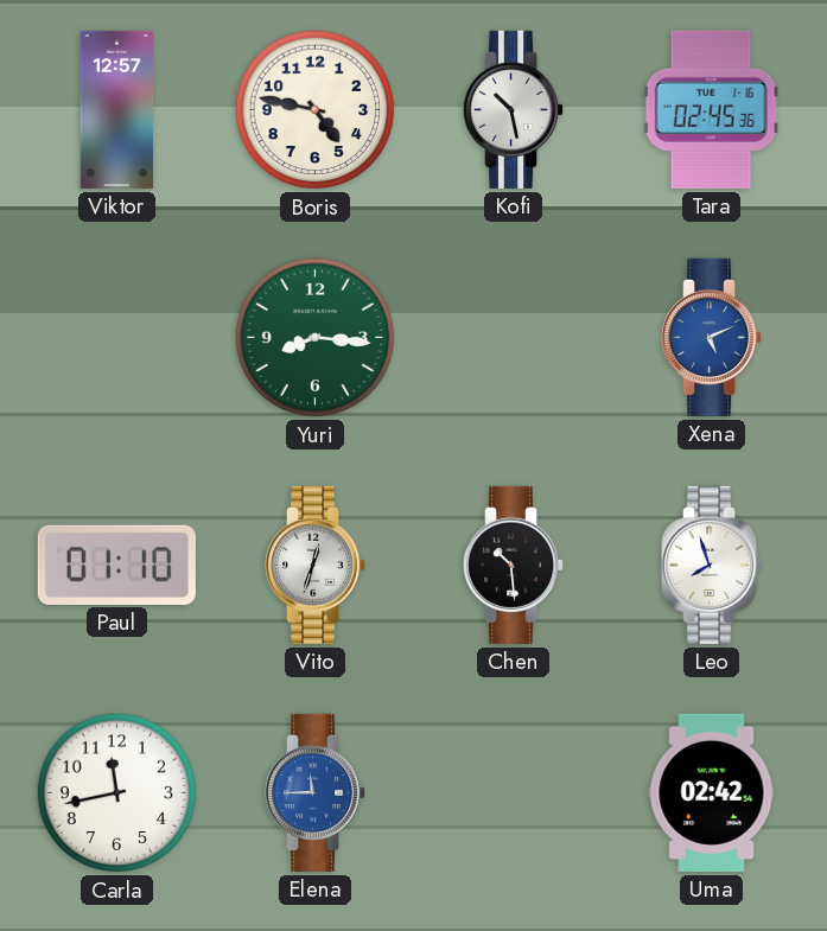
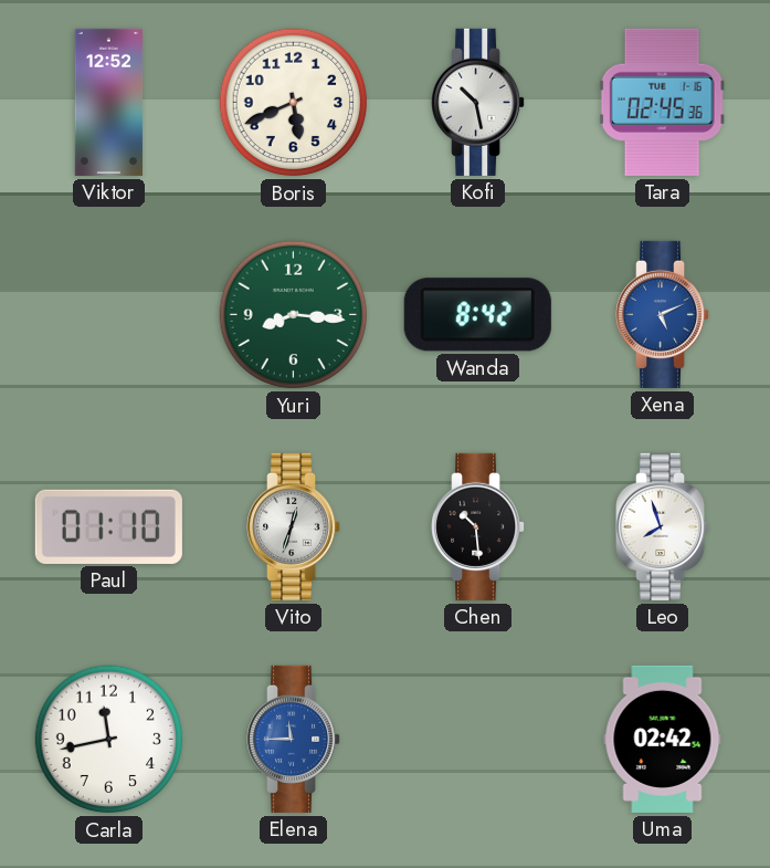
Viktor: 12:57 -> 12:52 (109, 102)
Boris: 4:47 -> 5:41 (294, 103)
Wanda: none -> 8:42 (477, 315)
